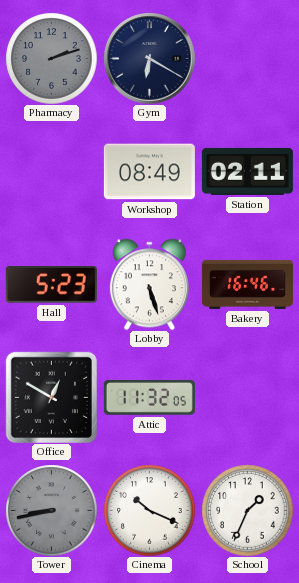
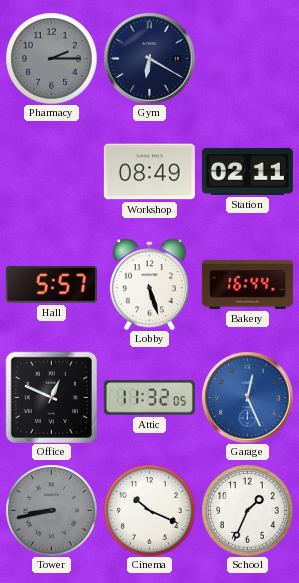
Pharmacy: 2:12 -> 2:15 (51, 58)
Hall: 5:23 -> 5:57 (51, 285)
Bakery: 16:46 -> 16:44 (247, 284)
Office: 12:50 -> 12:49 (51, 397)
Garage: none -> 12:26 (247, 397)
